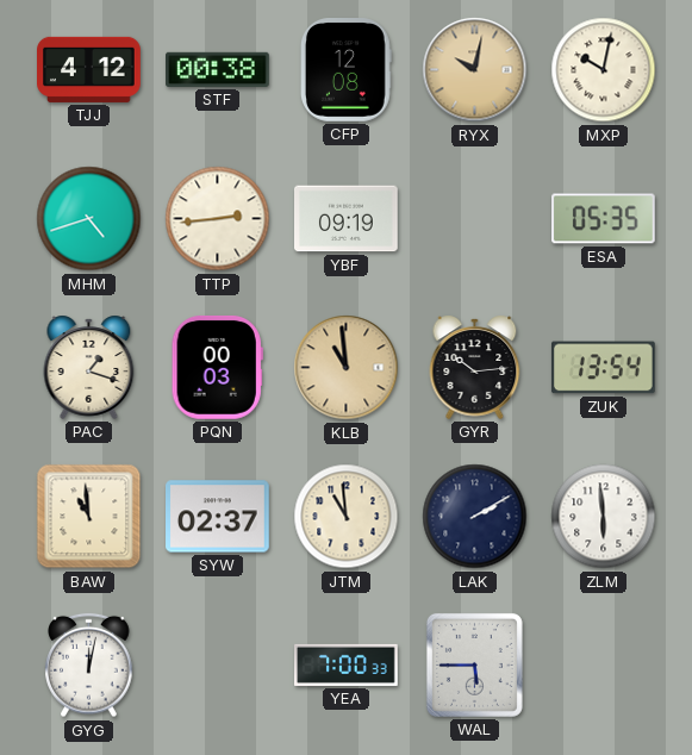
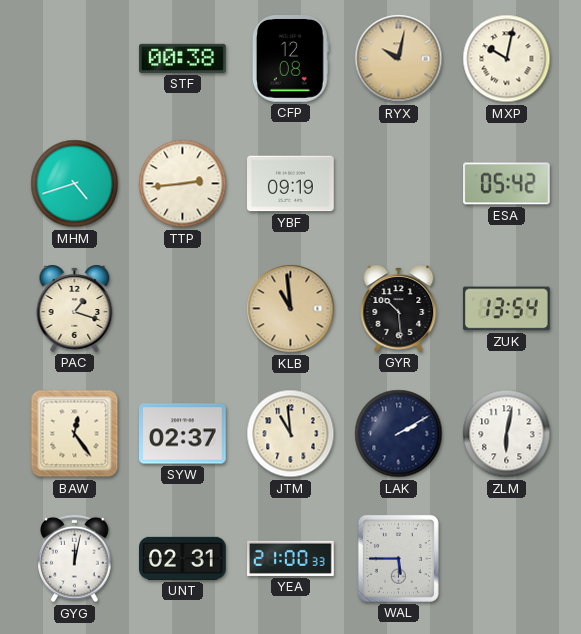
TJJ: 4:12 -> none (89, 69)
ESA: 05:35 -> 05:42 (507, 184)
PQN: 00:03 -> none (217, 367)
GYR: 10:14 -> 10:29 (399, 308)
BAW: 10:59 -> 12:24 (75, 434)
ZLM: 5:59 -> 6:02 (507, 434)
UNT: none -> 02:31 (183, 558)
YEA: 7:00 -> 21:00 (291, 558)
